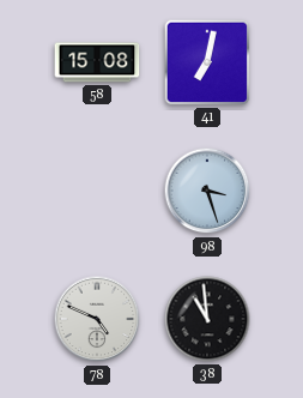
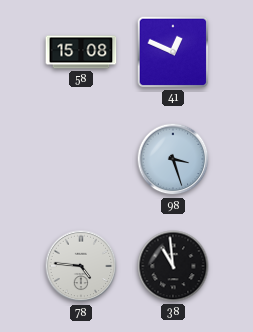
41: 7:02 -> 12:49 (173, 52)
78: 4:49 -> 4:46 (81, 266)
